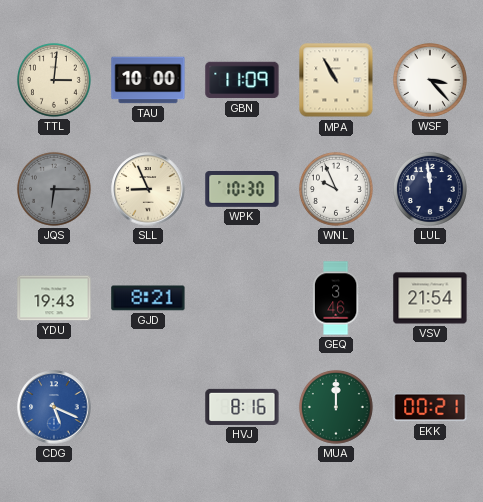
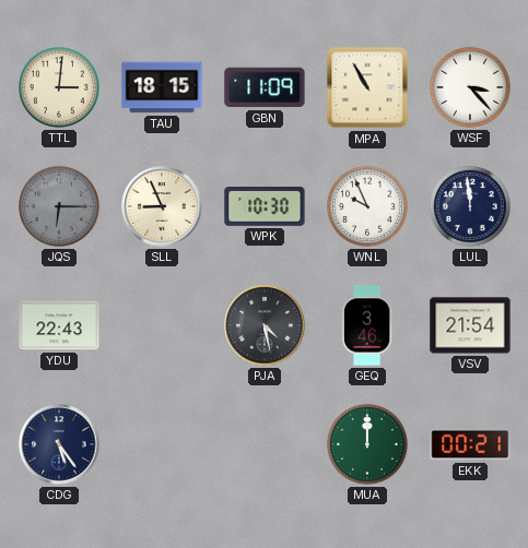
TAU: 10:00 -> 18:15 (162, 87)
YDU: 19:43 -> 22:43 (59, 325)
GJD: 8:21 -> none (148, 298)
PJA: none -> 4:28 (265, 325)
CDG: 5:19 -> 5:24 (59, 444)
CDG dial: blue -> navy (59, 444)
HVJ: 8:16 -> none (242, 407)
